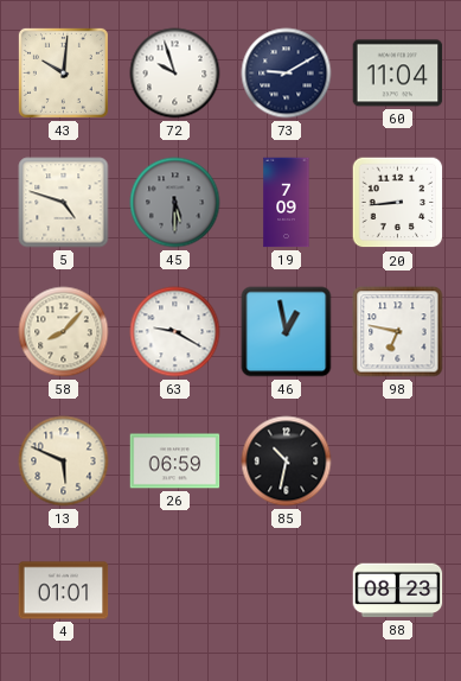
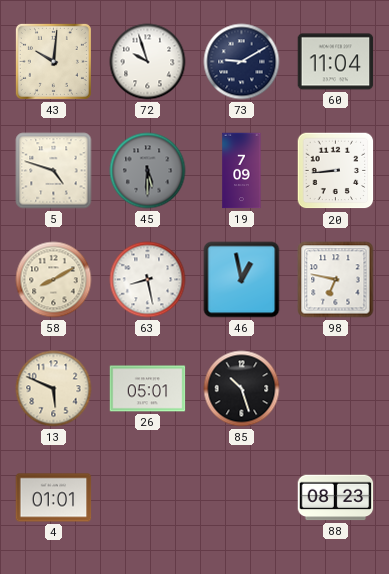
58: 8:07 -> 8:10 (54, 280)
63: 9:20 -> 8:28 (148, 280)
26: 06:59 -> 05:01 (148, 389)
85: 10:32 -> 10:27 (242, 389)
